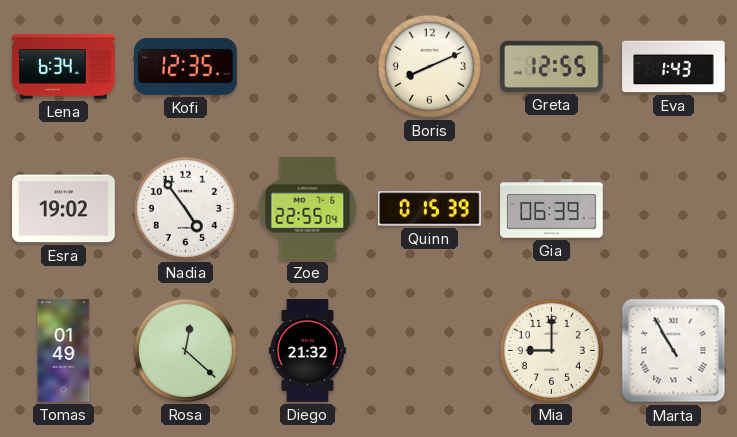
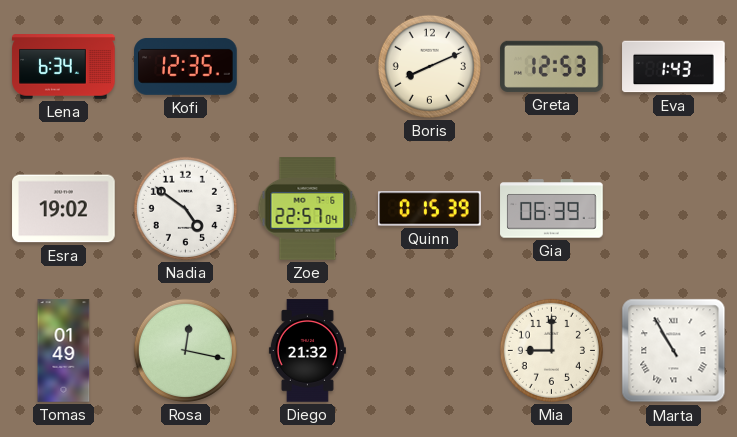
Greta: 12:55 -> 12:53 (552, 66)
Nadia: 4:54 -> 4:51 (185, 208)
Zoe: 22:55 -> 22:57 (308, 209)
Rosa: 12:22 -> 12:17 (185, 350)
